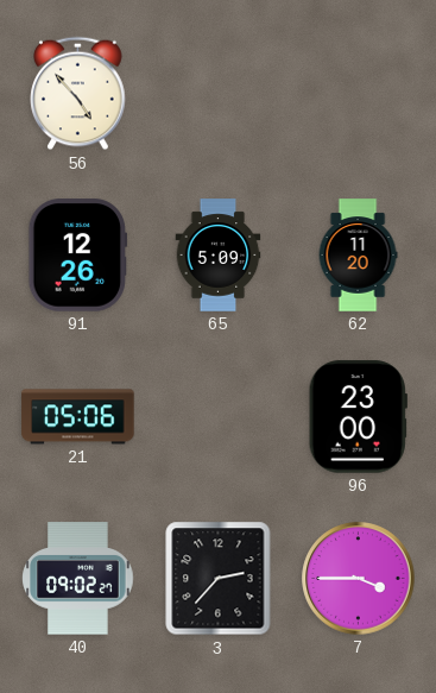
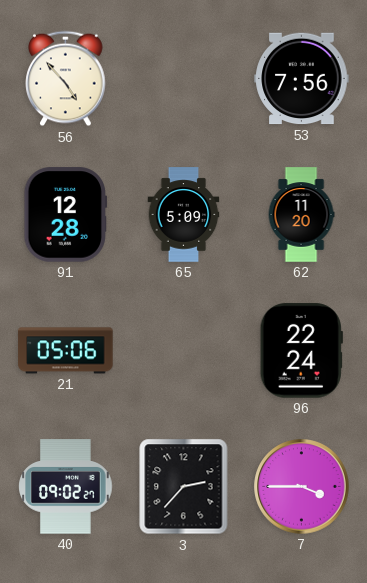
53: none -> 7:56 (302, 79)
91: 12:26 -> 12:28 (66, 215)
96: 23:00 -> 22:24 (301, 351)
